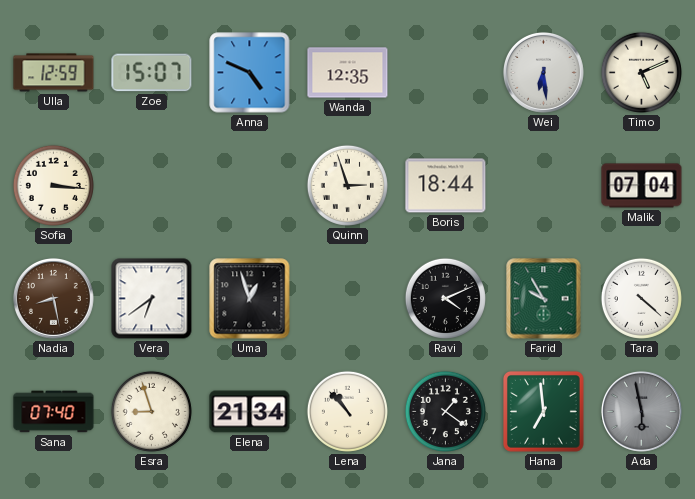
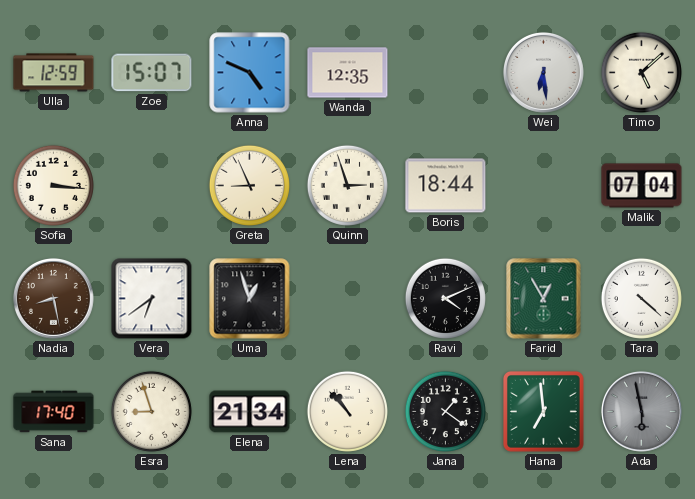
Timo: 5:11 -> 5:08 (641, 72)
Greta: none -> 8:56 (249, 185)
Farid: 9:55 -> 12:55 (544, 299)
Sana: 07:40 -> 17:40 (54, 412)
